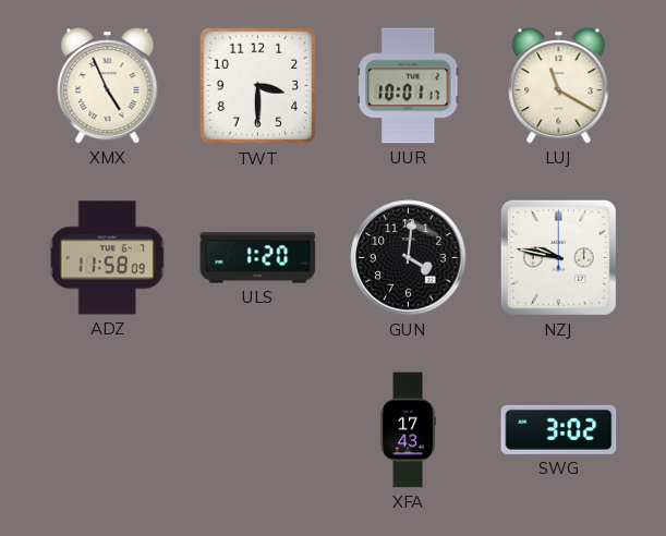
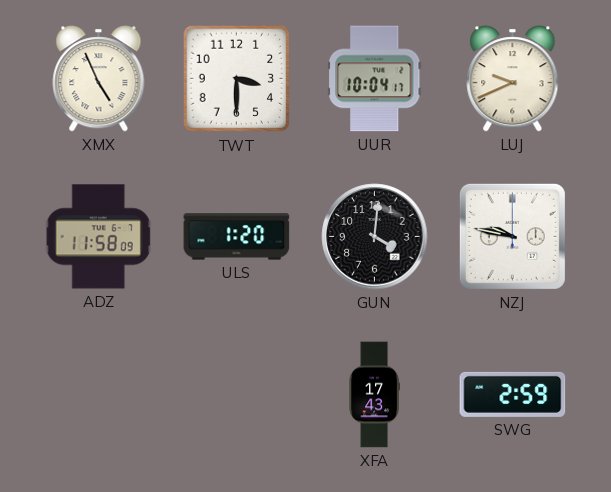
UUR: 10:01 -> 10:04 (375, 79)
LUJ: 11:20 -> 9:41 (513, 79)
SWG: 3:02 -> 2:59 (513, 394)
